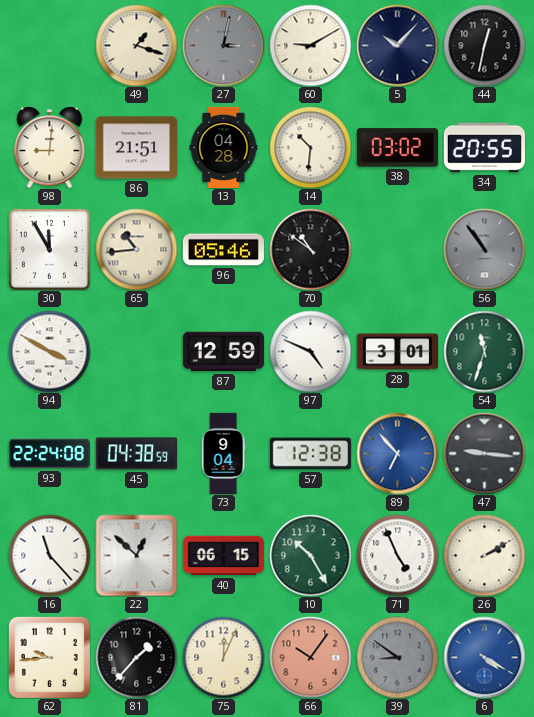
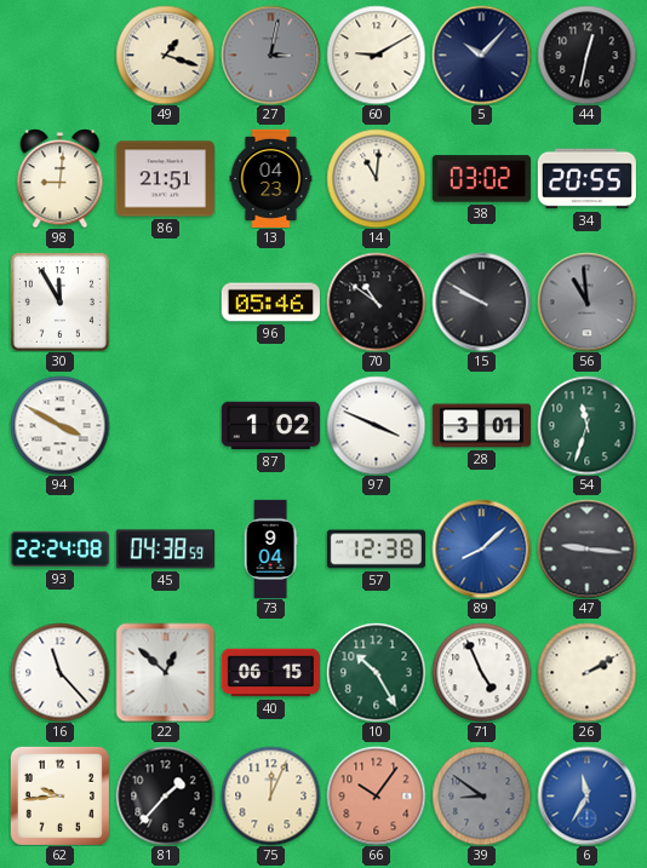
13: 04:28 -> 04:23 (271, 178)
14: 10:31 -> 11:01 (376, 178)
65: 10:44 -> none (136, 249)
15: none -> 9:50 (481, 301)
56: 10:54 -> 10:59 (586, 301)
87: 12:59 -> 1:02 (270, 426)
97: 4:49 -> 3:49 (376, 425)
89: 6:53 -> 8:08 (481, 548)
6: 4:20 -> 11:35 (586, 795)
